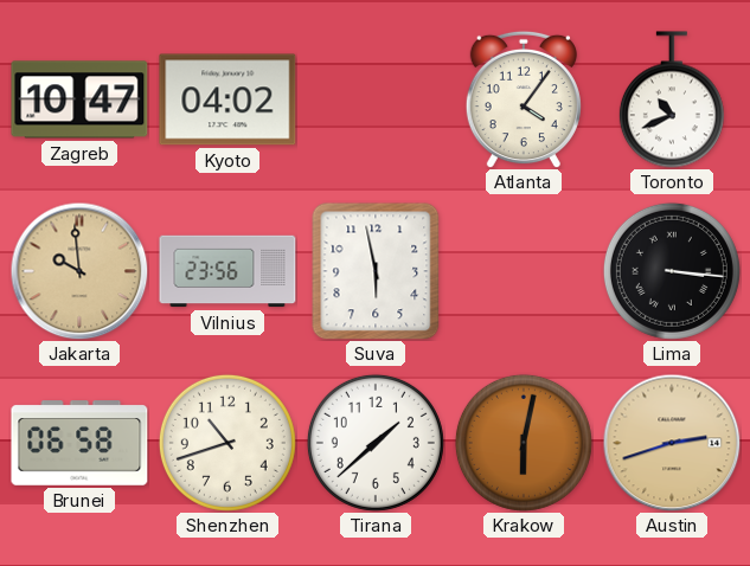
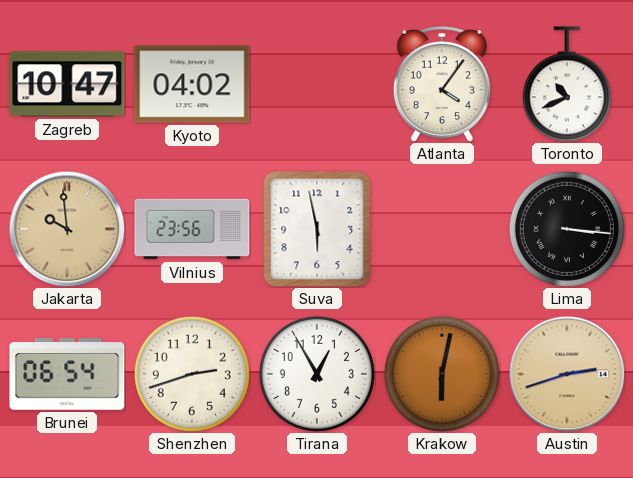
Brunei: 06:58 -> 06:54 (67, 374)
Shenzhen: 10:42 -> 2:42 (192, 374)
Tirana: 1:38 -> 12:55 (317, 374)
